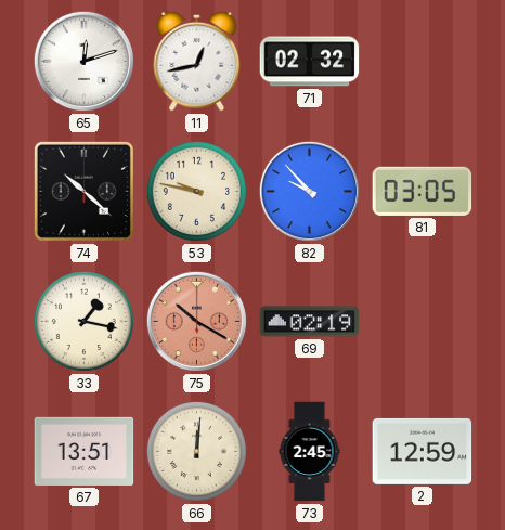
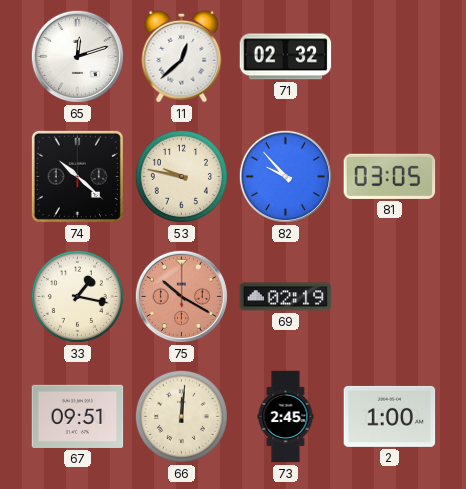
11: 12:43 -> 12:38 (182, 56)
67: 13:51 -> 09:51 (78, 416)
2: 12:59 -> 1:00 (390, 416)
